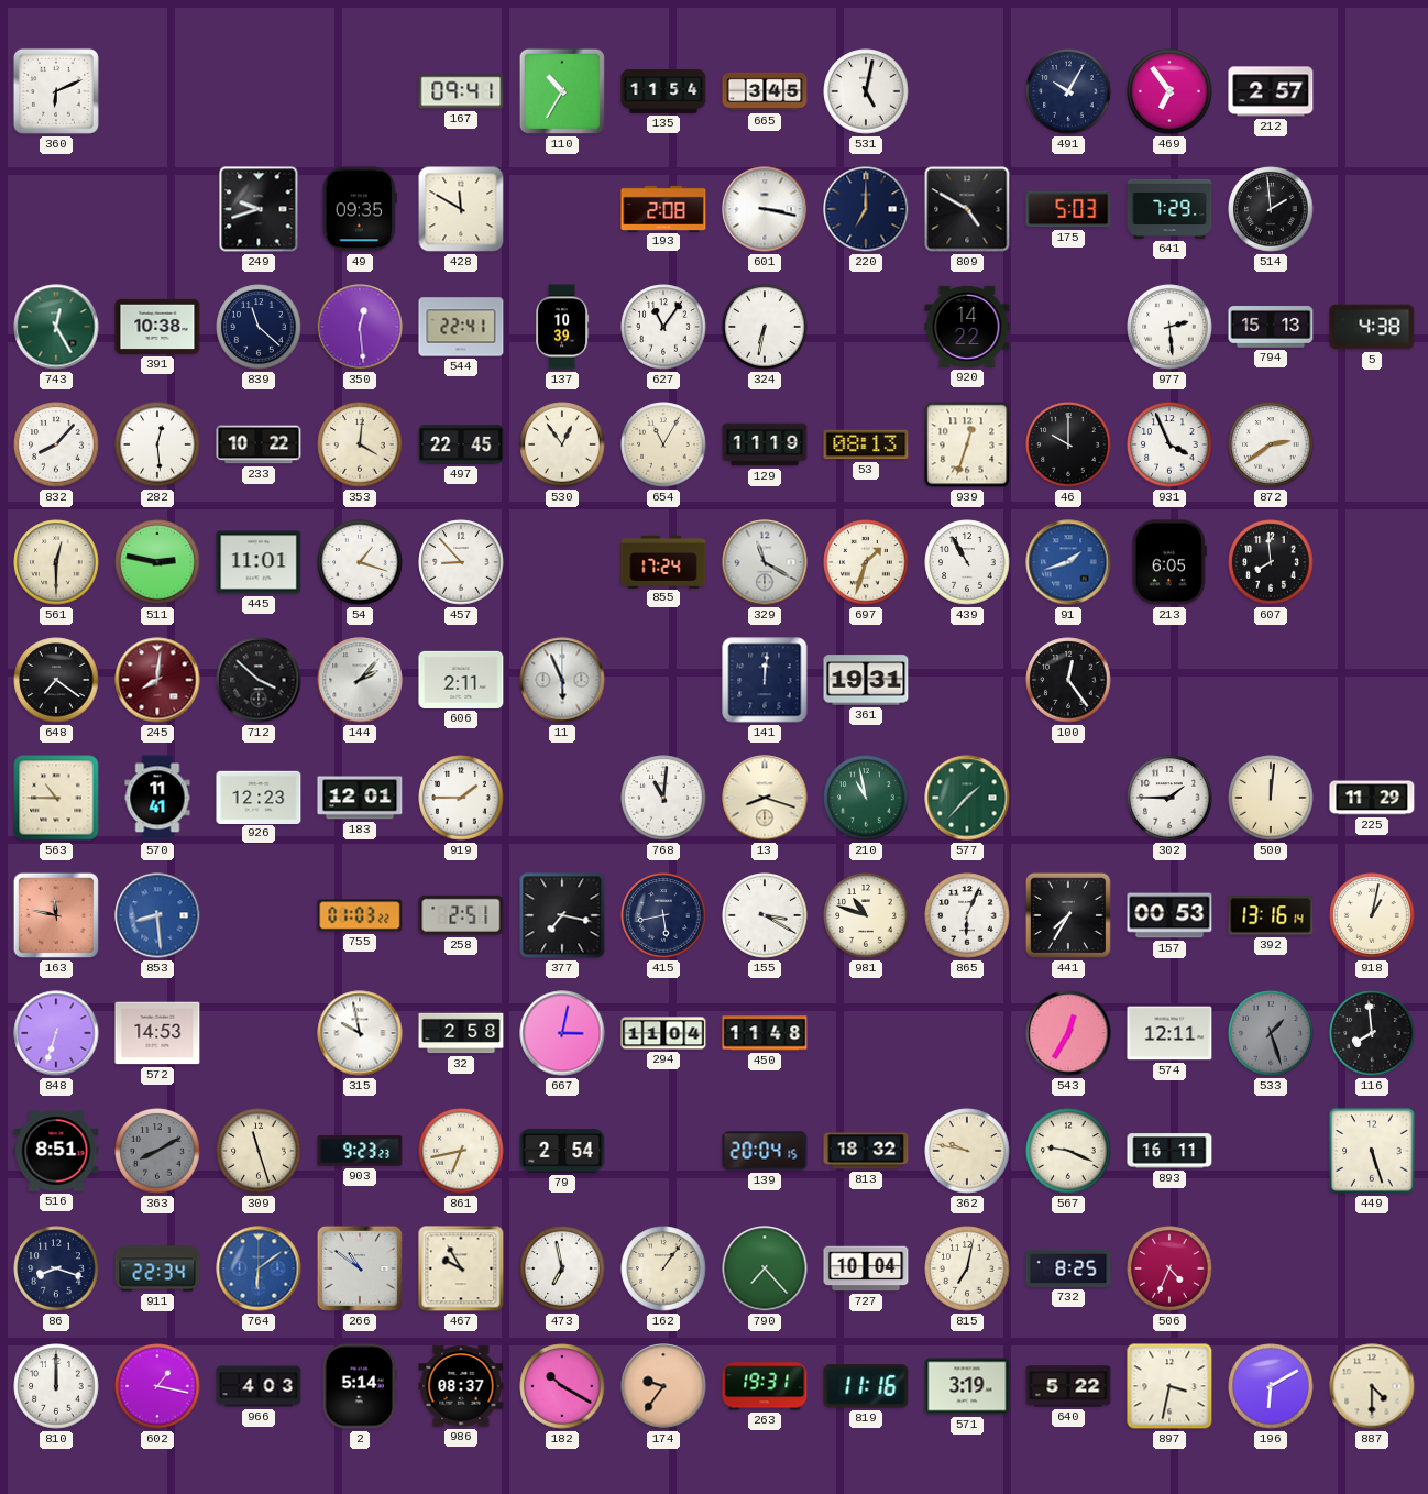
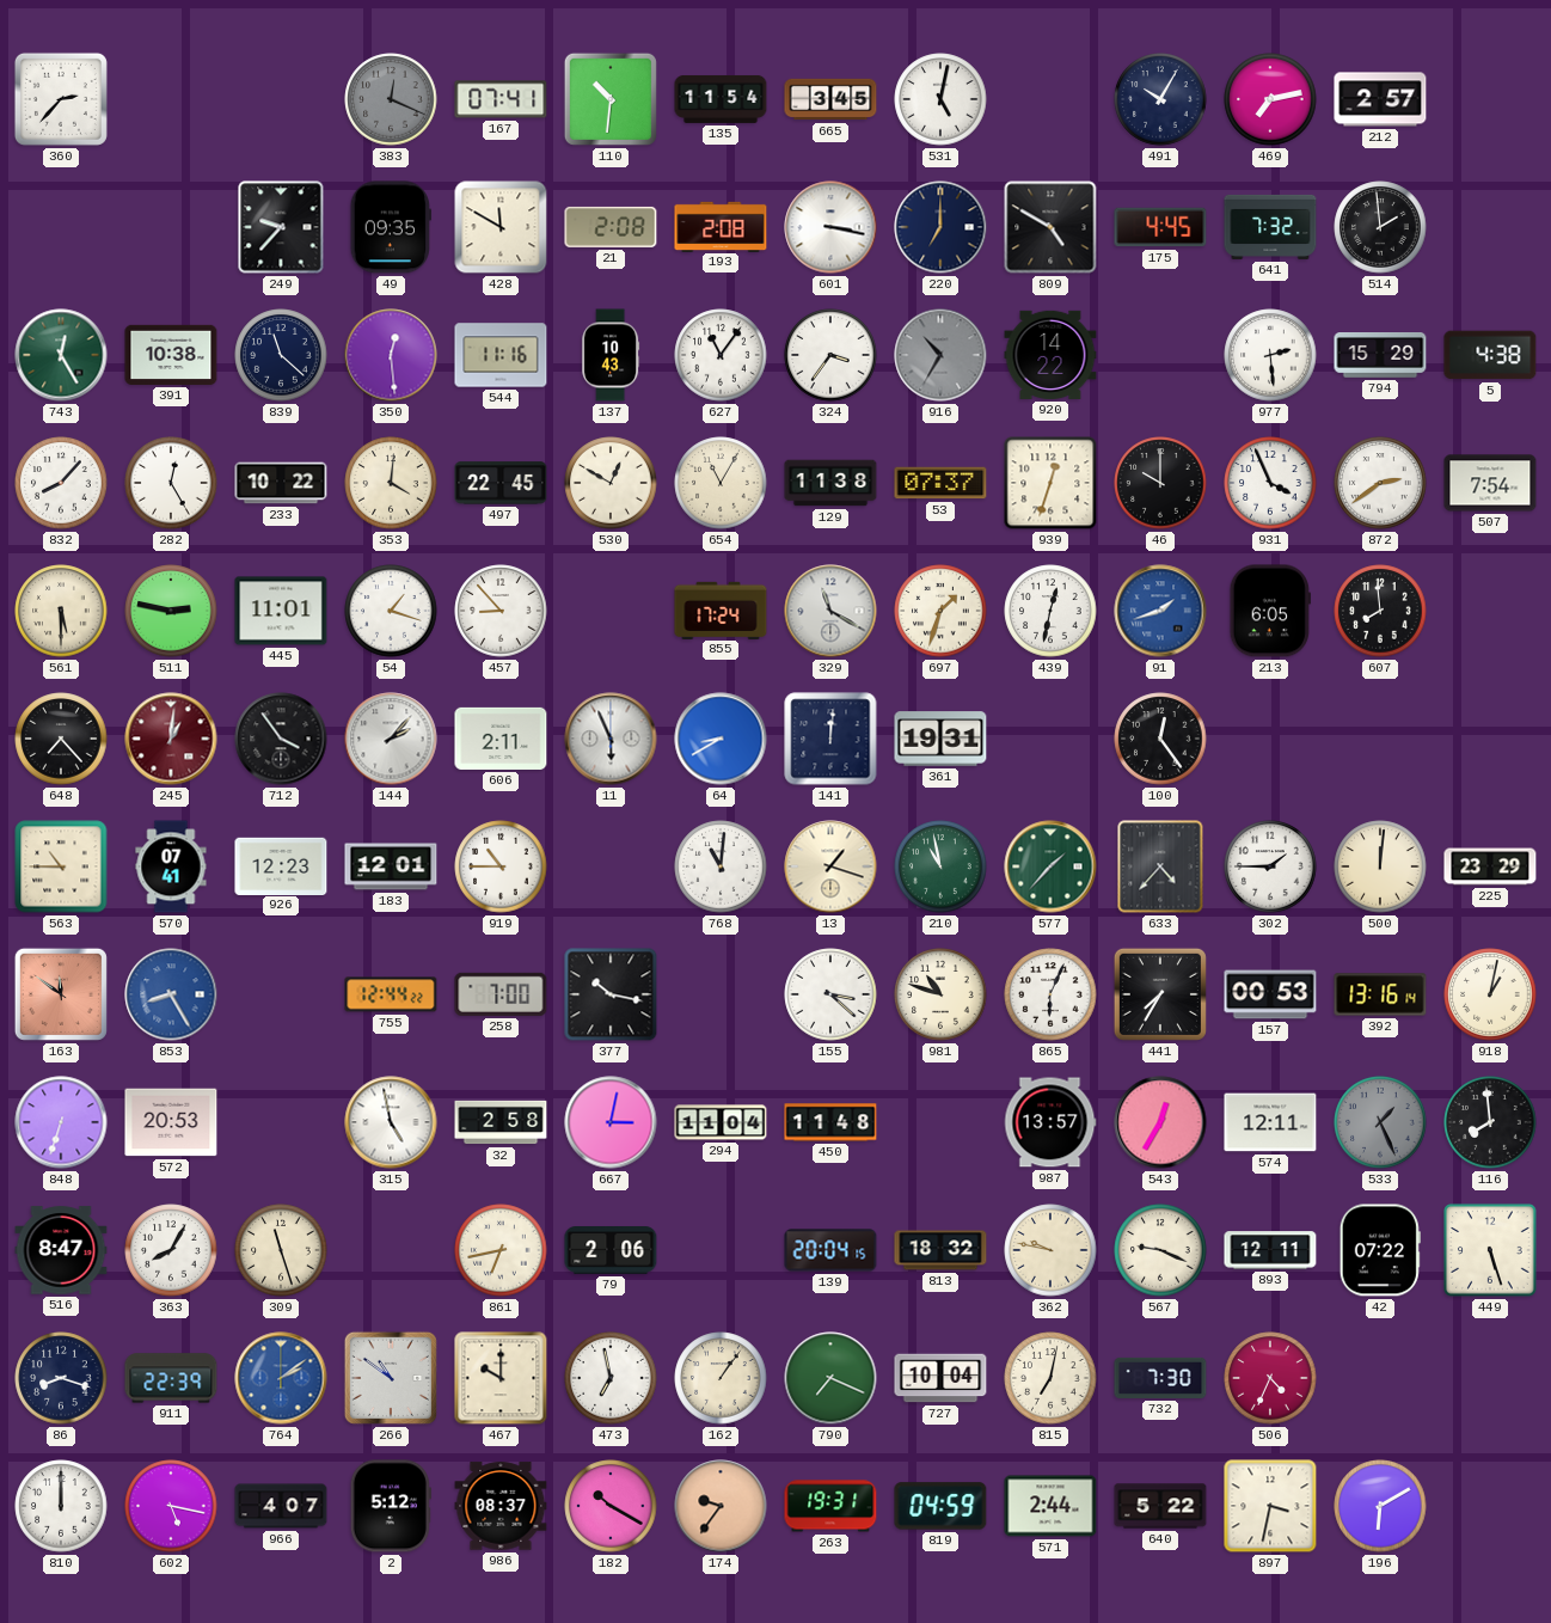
360: 6:11 -> 2:37 (61, 99)
383: none -> 12:19 (391, 99)
167: 09:41 -> 07:41 (501, 99)
110: 10:35 -> 10:31 (611, 99)
469: 6:54 -> 7:13 (1270, 99)
249: 9:42 -> 9:37 (281, 227)
21: none -> 2:08 (611, 227)
175: 5:03 -> 4:45 (1160, 227)
641: 7:29 -> 7:32 (1270, 227)
544: 22:41 -> 11:16 (501, 355)
137: 10:39 -> 10:43 (611, 355)
324: 6:32 -> 3:36 (830, 355)
916: none -> 10:35 (940, 355)
794: 15:13 -> 15:29 (1380, 356)
282: 12:29 -> 12:25 (171, 483)
530: 12:54 -> 12:50 (611, 483)
129: 11:19 -> 11:38 (830, 483)
53: 08:13 -> 07:37 (940, 483)
507: none -> 7:54 (1490, 483)
561: 12:30 -> 5:30 (61, 611)
439: 10:55 -> 12:32 (1050, 611)
648: 7:21 -> 7:23 (61, 739)
245: 8:01 -> 1:01 (171, 739)
712: 3:52 -> 3:54 (281, 739)
64: none -> 8:40 (721, 739)
570: 11:41 -> 07:41 (171, 866)
919: 1:45 -> 10:45 (501, 866)
13: 8:18 -> 1:18 (830, 866)
633: none -> 4:37 (1160, 866)
225: 11:29 -> 23:29 (1490, 866)
163: 11:47 -> 11:51 (61, 994)
853: 8:29 -> 8:25 (171, 994)
755: 01:03 -> 12:44 (391, 994)
258: 2:51 -> 7:00 (501, 994)
377: 7:17 -> 10:17 (611, 994)
415: 5:43 -> none (663, 915)
155: 3:20 -> 3:22 (830, 994)
572: 14:53 -> 20:53 (171, 1122)
315: 9:58 -> 4:58 (391, 1122)
987: none -> 13:57 (1050, 1122)
533: 1:27 -> 1:26 (1380, 1122)
516: 8:51 -> 8:47 (61, 1250)
363: 8:10 -> 8:05 (171, 1250)
363 dial: grey -> white (171, 1250)
903: 9:23 -> none (360, 1151)
79: 2:54 -> 2:06 (611, 1251)
893: 16:11 -> 12:11 (1270, 1250)
42: none -> 07:22 (1380, 1250)
911: 22:34 -> 22:39 (171, 1378)
764: 6:09 -> 2:09 (281, 1378)
467: 9:55 -> 10:00 (501, 1378)
790: 7:23 -> 7:19 (830, 1378)
732: 8:25 -> 7:30 (1160, 1378)
602: 1:17 -> 5:17 (171, 1506)
966: 4:03 -> 4:07 (281, 1506)
2: 5:14 -> 5:12 (391, 1506)
819: 11:16 -> 04:59 (940, 1506)
571: 3:19 -> 2:44 (1050, 1506)
887: 4:30 -> none (1372, 1386)
